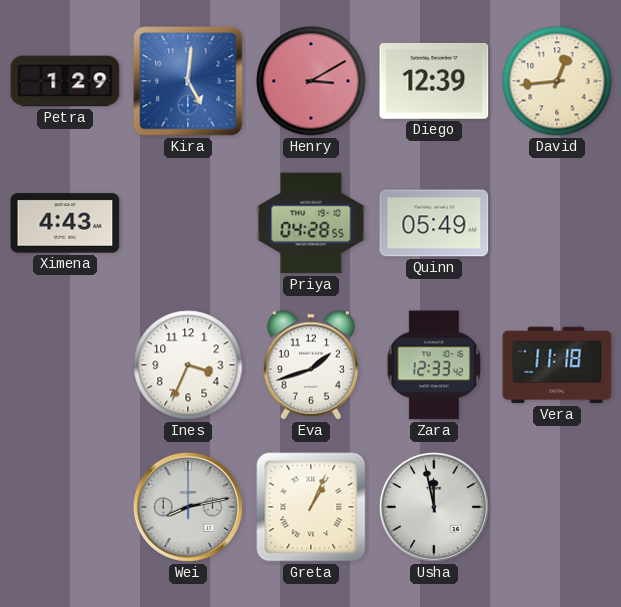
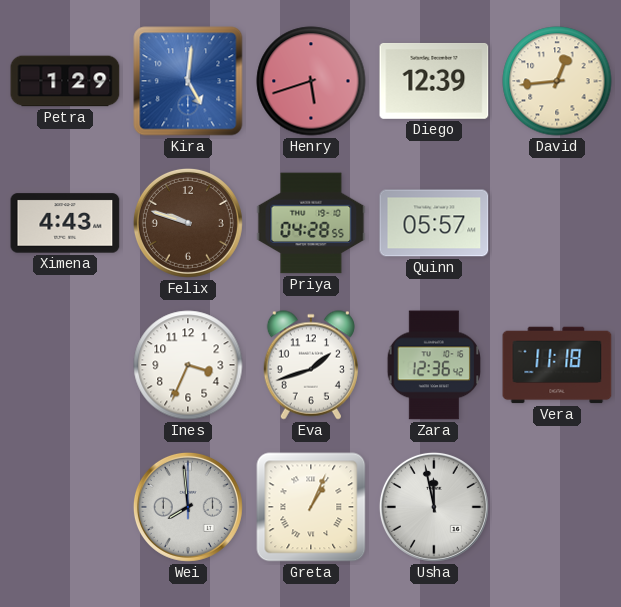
Henry: 3:10 -> 5:42 (311, 81)
Felix: none -> 9:48 (188, 223)
Quinn: 05:49 -> 05:57 (434, 223)
Zara: 12:33 -> 12:36 (433, 365)
Wei: 8:13 -> 7:59 (188, 507)
